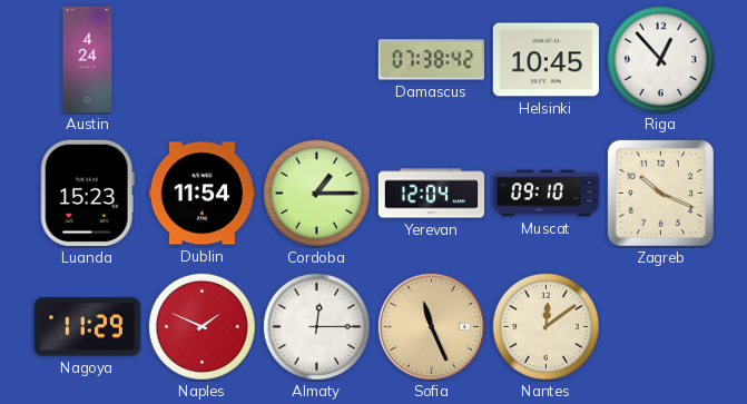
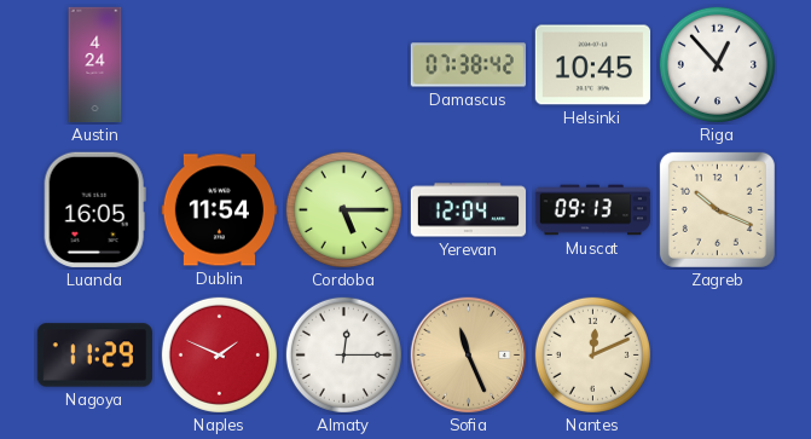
Luanda: 15:23 -> 16:05 (94, 209)
Cordoba: 1:15 -> 5:15 (343, 209)
Muscat: 09:10 -> 09:13 (593, 210)
Nantes: 12:09 -> 12:11 (592, 354)
